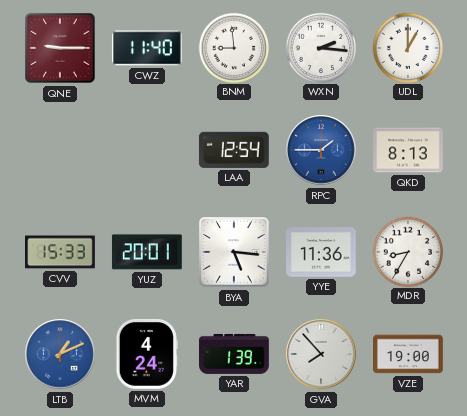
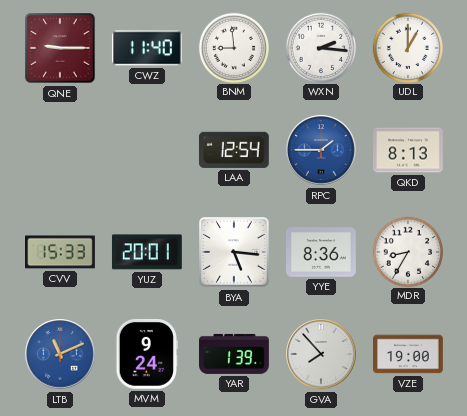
YYE: 11:36 -> 8:36 (322, 252)
LTB: 1:11 -> 11:11 (60, 354)
MVM: 4:24 -> 9:24 (146, 354)
